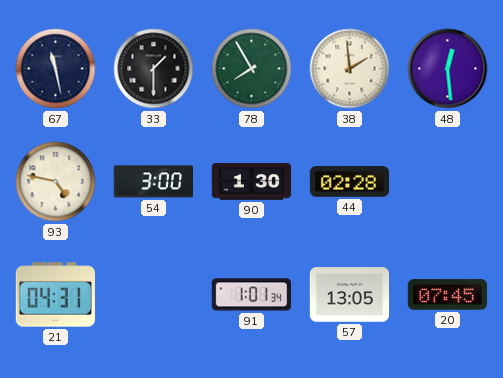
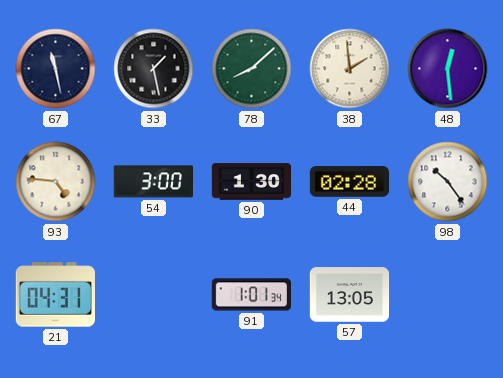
33: 1:30 -> 1:28 (154, 69)
78: 7:55 -> 8:08 (252, 69)
93: 4:47 -> 4:46 (56, 182)
98: none -> 10:24 (448, 182)
20: 07:45 -> none (447, 295)
